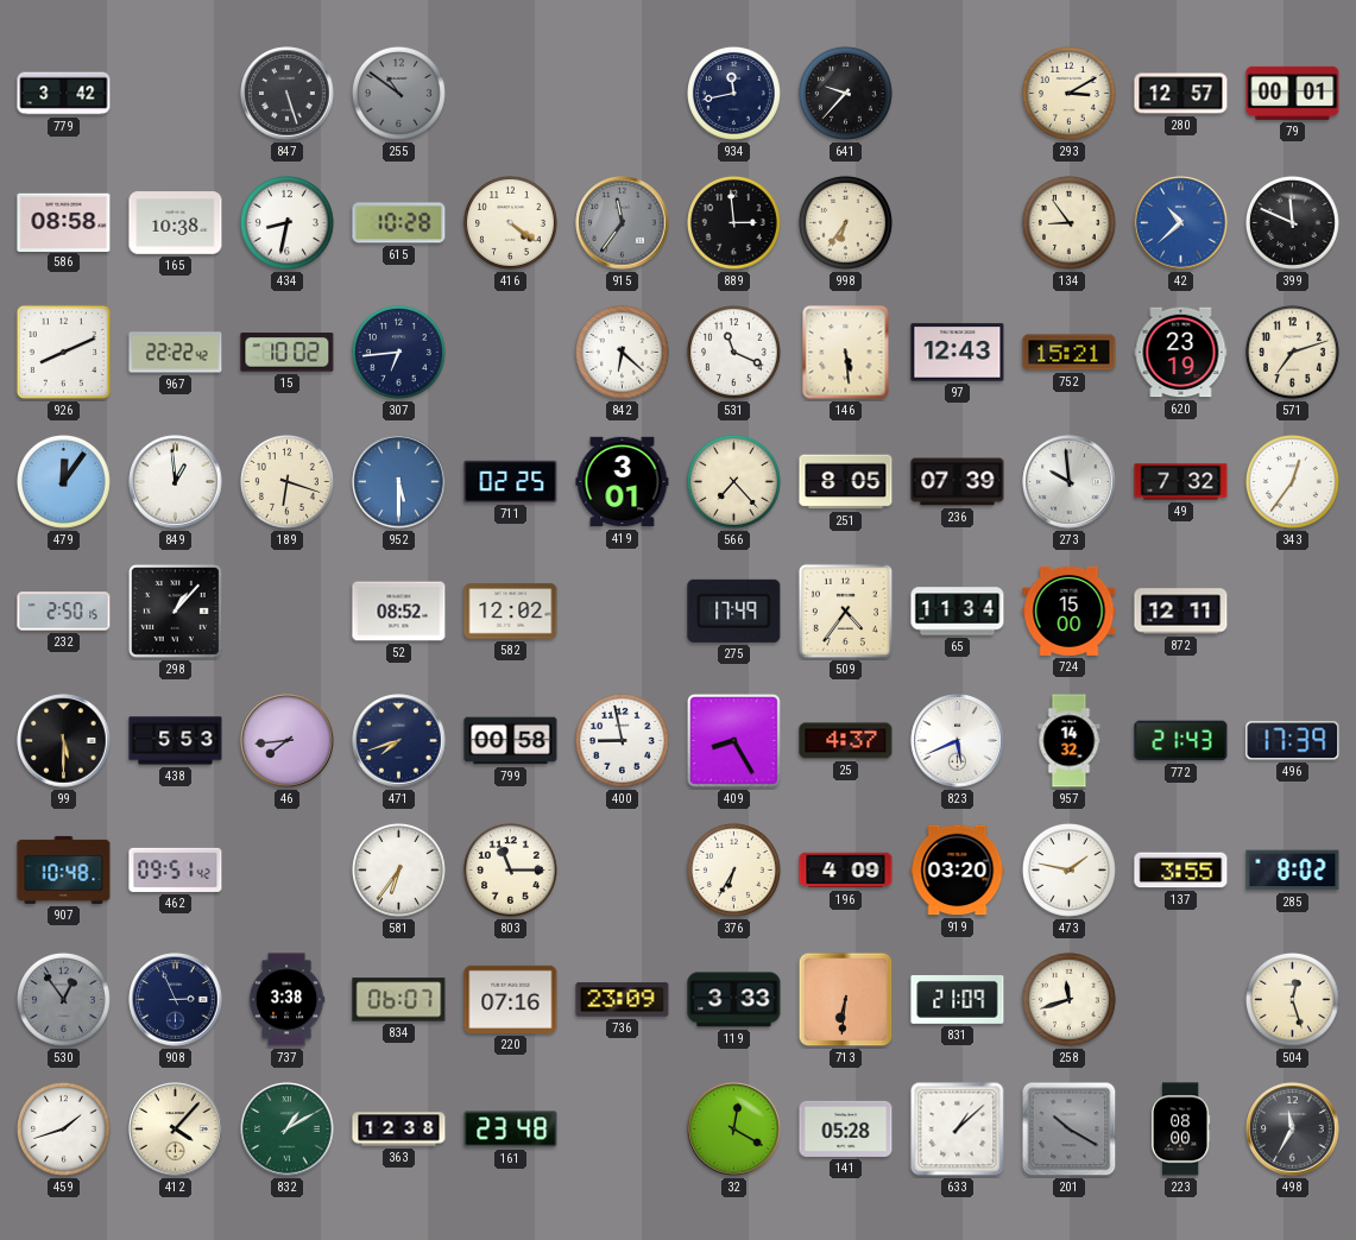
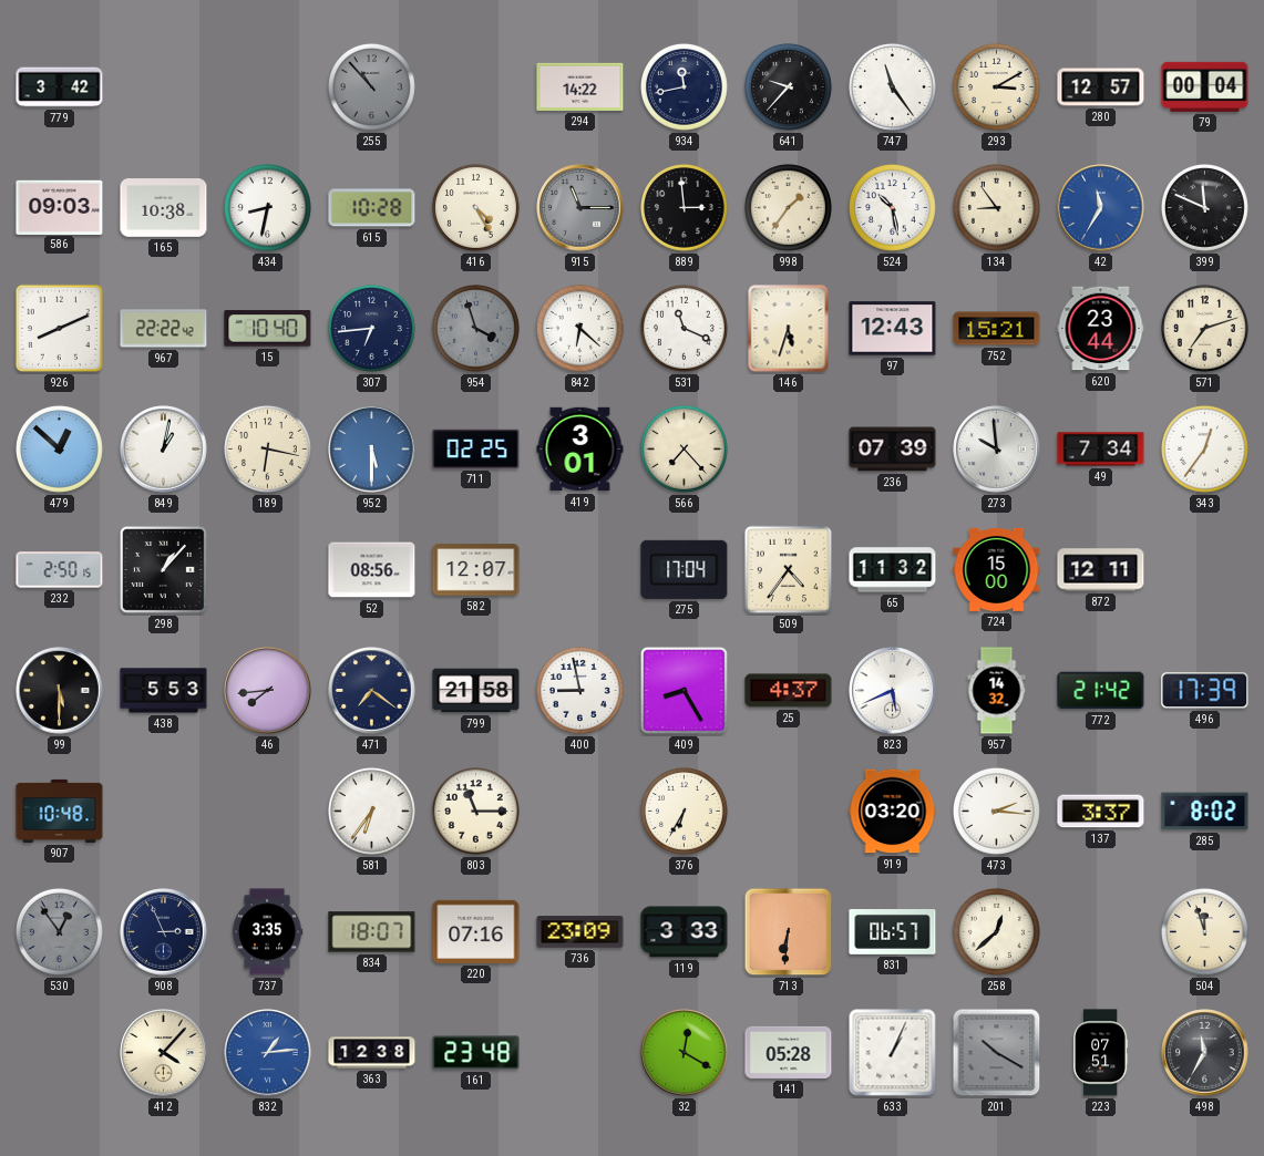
847: 5:27 -> none (288, 94)
255: 10:51 -> 10:53 (371, 86)
294: none -> 14:22 (580, 86)
747: none -> 11:24 (892, 86)
79: 00:01 -> 00:04 (1205, 86)
586: 08:58 -> 09:03 (60, 207)
416: 4:21 -> 4:25 (475, 207)
915: 11:36 -> 11:15 (580, 208)
998: 6:36 -> 1:36 (788, 207)
524: none -> 10:28 (892, 207)
42: 10:38 -> 11:35 (1101, 208)
15: 10:02 -> 10:40 (268, 329)
954: none -> 3:57 (475, 328)
146: 5:29 -> 5:33 (789, 329)
620: 23:19 -> 23:44 (1101, 329)
479: 12:06 -> 12:52 (59, 448)
849: 12:59 -> 1:02 (164, 450)
189: 6:18 -> 6:17 (267, 448)
251: 8:05 -> none (846, 482)
49: 7:32 -> 7:34 (1101, 450)
52: 08:52 -> 08:56 (372, 570)
582: 12:02 -> 12:07 (476, 570)
275: 17:49 -> 17:04 (685, 569)
65: 11:34 -> 11:32 (893, 570)
471: 7:42 -> 7:21 (372, 691)
799: 00:58 -> 21:58 (476, 691)
772: 21:43 -> 21:42 (1101, 691)
462: 09:51 -> none (176, 869)
196: 4:09 -> none (846, 871)
473: 1:47 -> 2:16 (996, 811)
137: 3:55 -> 3:37 (1101, 812)
737: 3:38 -> 3:35 (267, 932)
834: 06:07 -> 18:07 (372, 932)
831: 21:09 -> 06:57 (893, 932)
258: 11:42 -> 12:38 (996, 931)
504: 12:27 -> 11:57 (1204, 931)
459: 1:42 -> none (63, 1128)
832: 1:10 -> 1:14 (268, 1053)
832 dial: green -> blue (268, 1053)
633: 1:08 -> 1:04 (893, 1053)
223: 08:00 -> 07:51 (1100, 1053)
